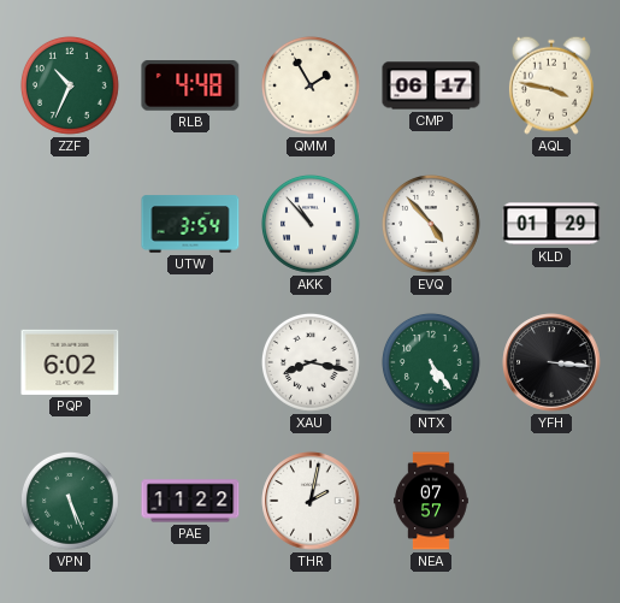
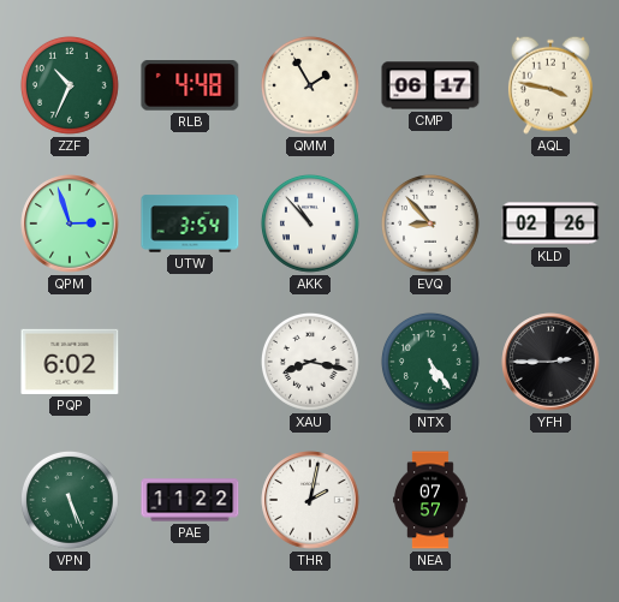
QPM: none -> 2:57 (70, 223)
EVQ: 4:53 -> 8:53 (430, 223)
KLD: 01:29 -> 02:26 (550, 223)
YFH: 3:16 -> 2:45 (550, 362)
